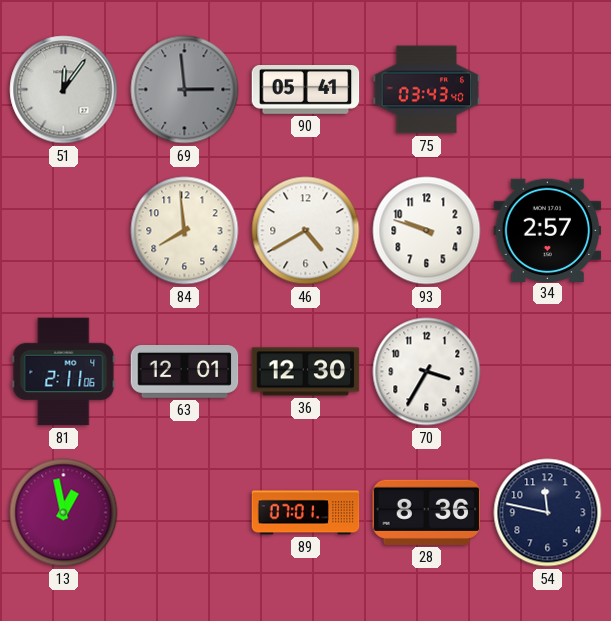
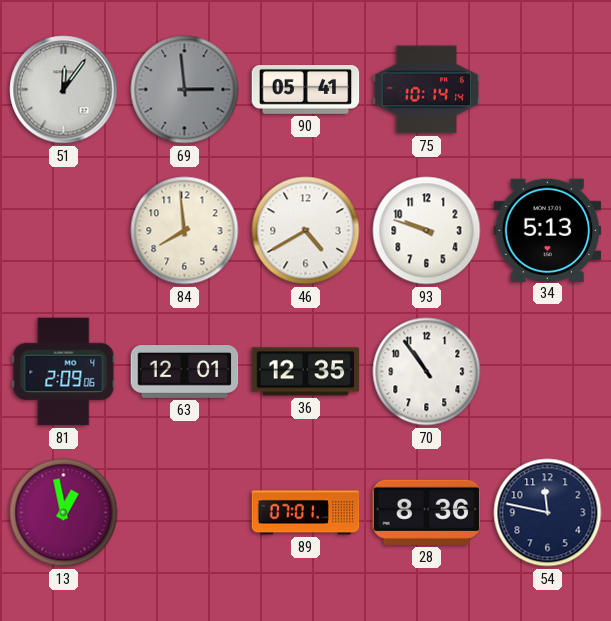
75: 03:43 -> 10:14 (427, 90)
34: 2:57 -> 5:13 (548, 230)
81: 2:11 -> 2:09 (64, 372)
36: 12:30 -> 12:35 (306, 372)
70: 3:35 -> 10:54 (427, 372)
